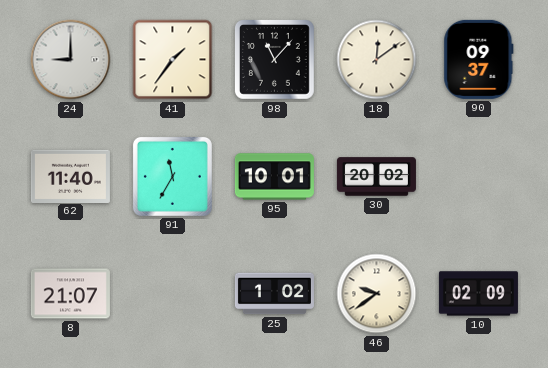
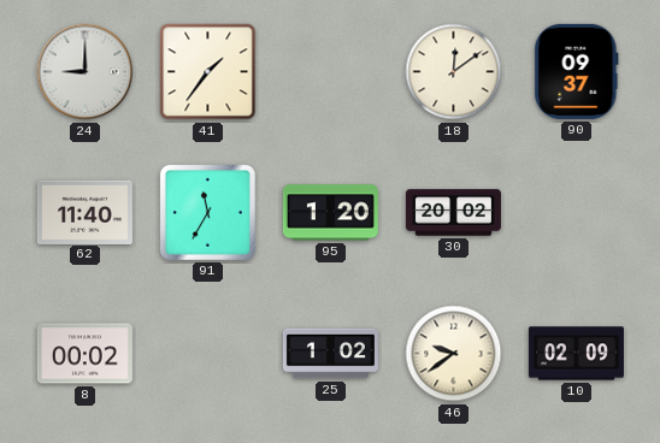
98: 11:07 -> none (274, 59)
95: 10:01 -> 1:20 (330, 213)
8: 21:07 -> 00:02 (84, 354)
